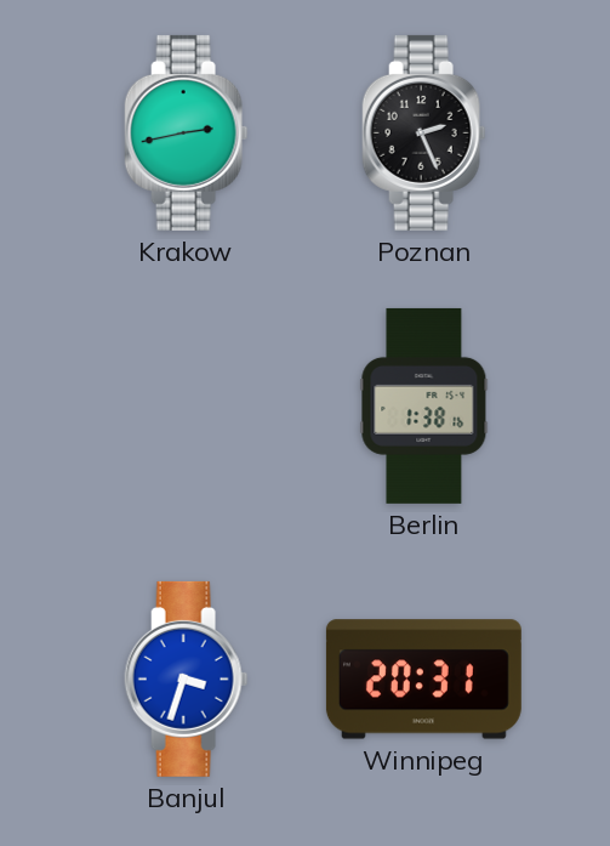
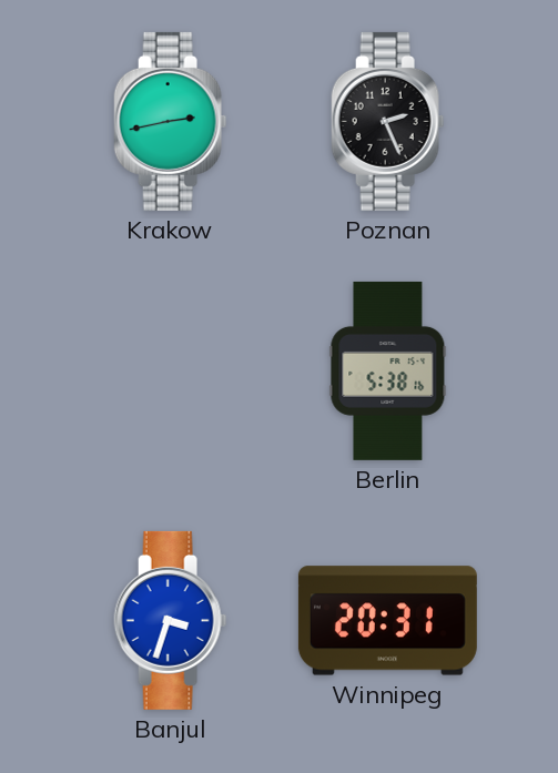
Berlin: 1:38 -> 5:38 (388, 370)
